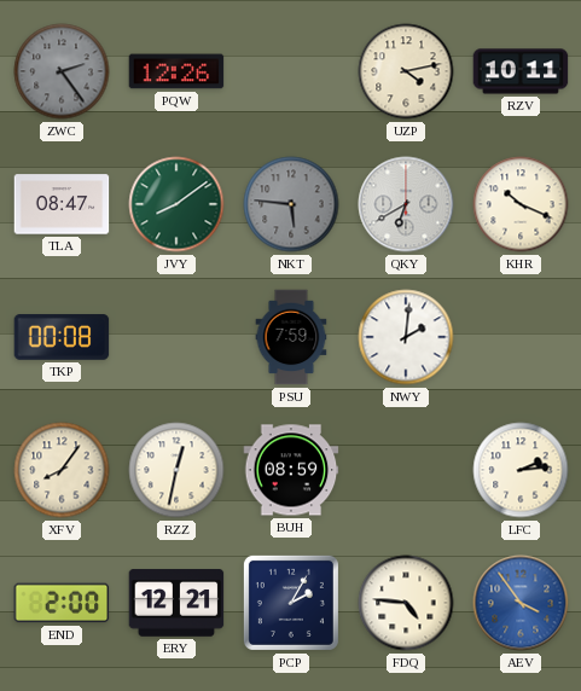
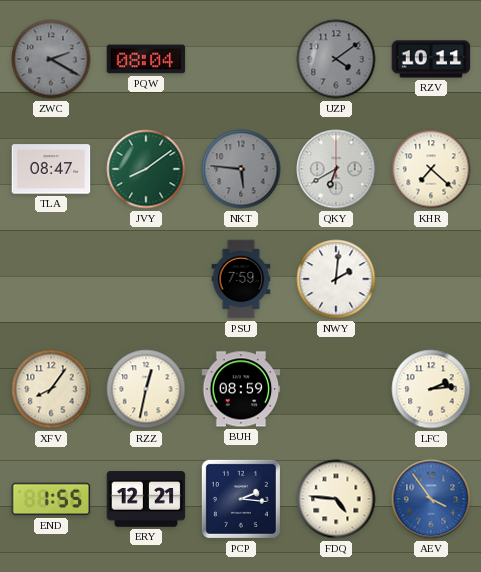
ZWC: 2:24 -> 2:20 (51, 59)
PQW: 12:26 -> 08:04 (146, 59)
UZP: 4:13 -> 4:09 (336, 59)
UZP dial: cream -> grey (336, 59)
KHR: 10:19 -> 7:22 (431, 169)
TKP: 00:08 -> none (62, 337)
END: 2:00 -> 1:55 (51, 499)
PCP: 2:05 -> 2:16 (241, 499)
